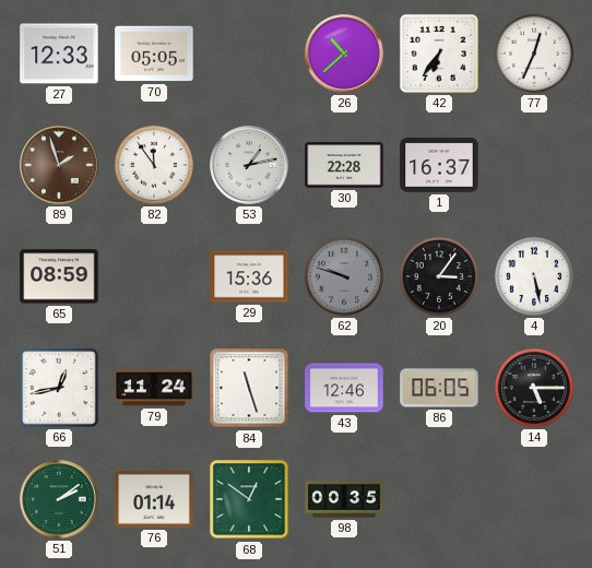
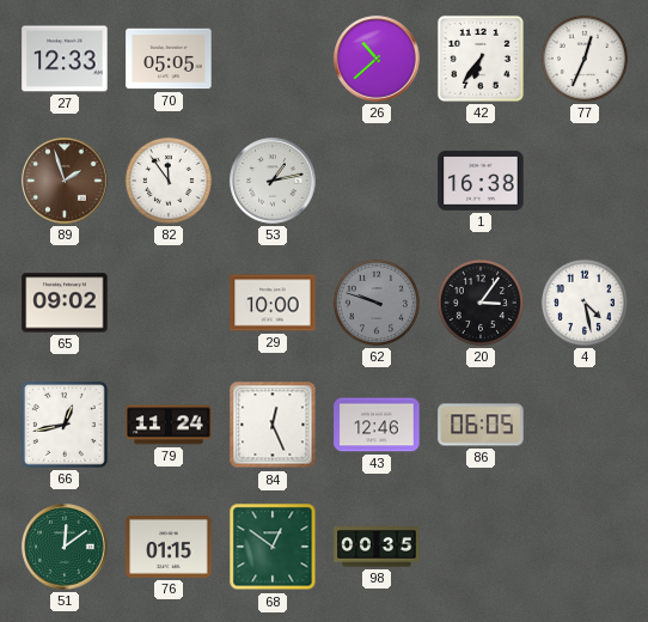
30: 22:28 -> none (344, 165)
1: 16:37 -> 16:38 (481, 181)
65: 08:59 -> 09:02 (65, 303)
29: 15:36 -> 10:00 (273, 303)
4: 5:28 -> 4:28 (585, 303)
84: 11:27 -> 12:26 (273, 425)
14: 5:15 -> none (534, 388)
51: 2:09 -> 12:09 (65, 547)
76: 01:14 -> 01:15 (169, 547)
